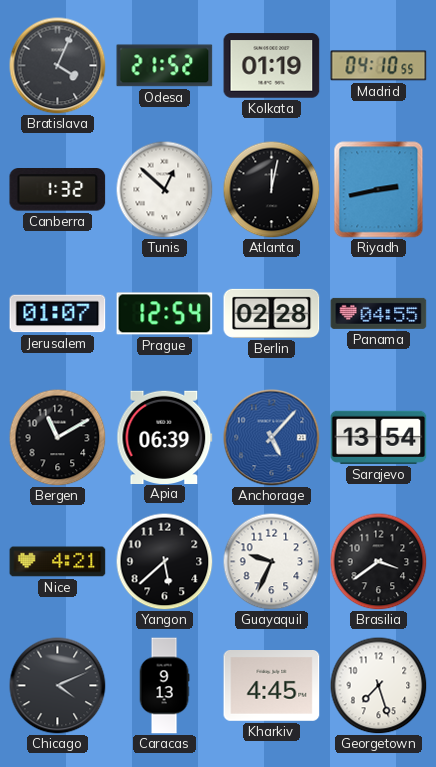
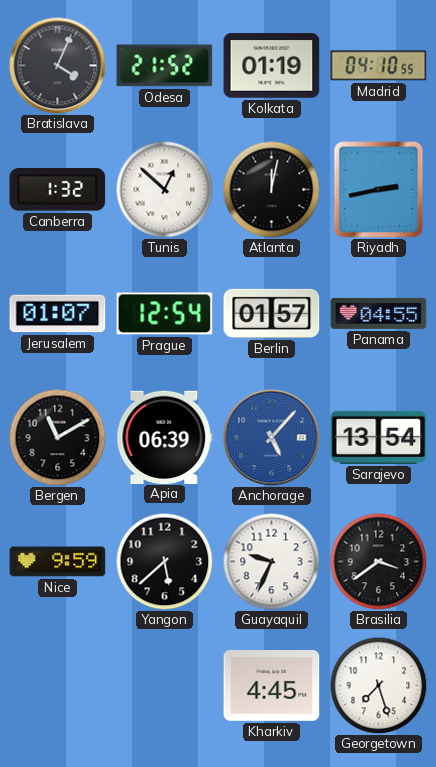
Berlin: 02:28 -> 01:57 (272, 313)
Nice: 4:21 -> 9:59 (58, 562)
Chicago: 4:11 -> none (58, 686)
Caracas: 9:13 -> none (164, 686)
